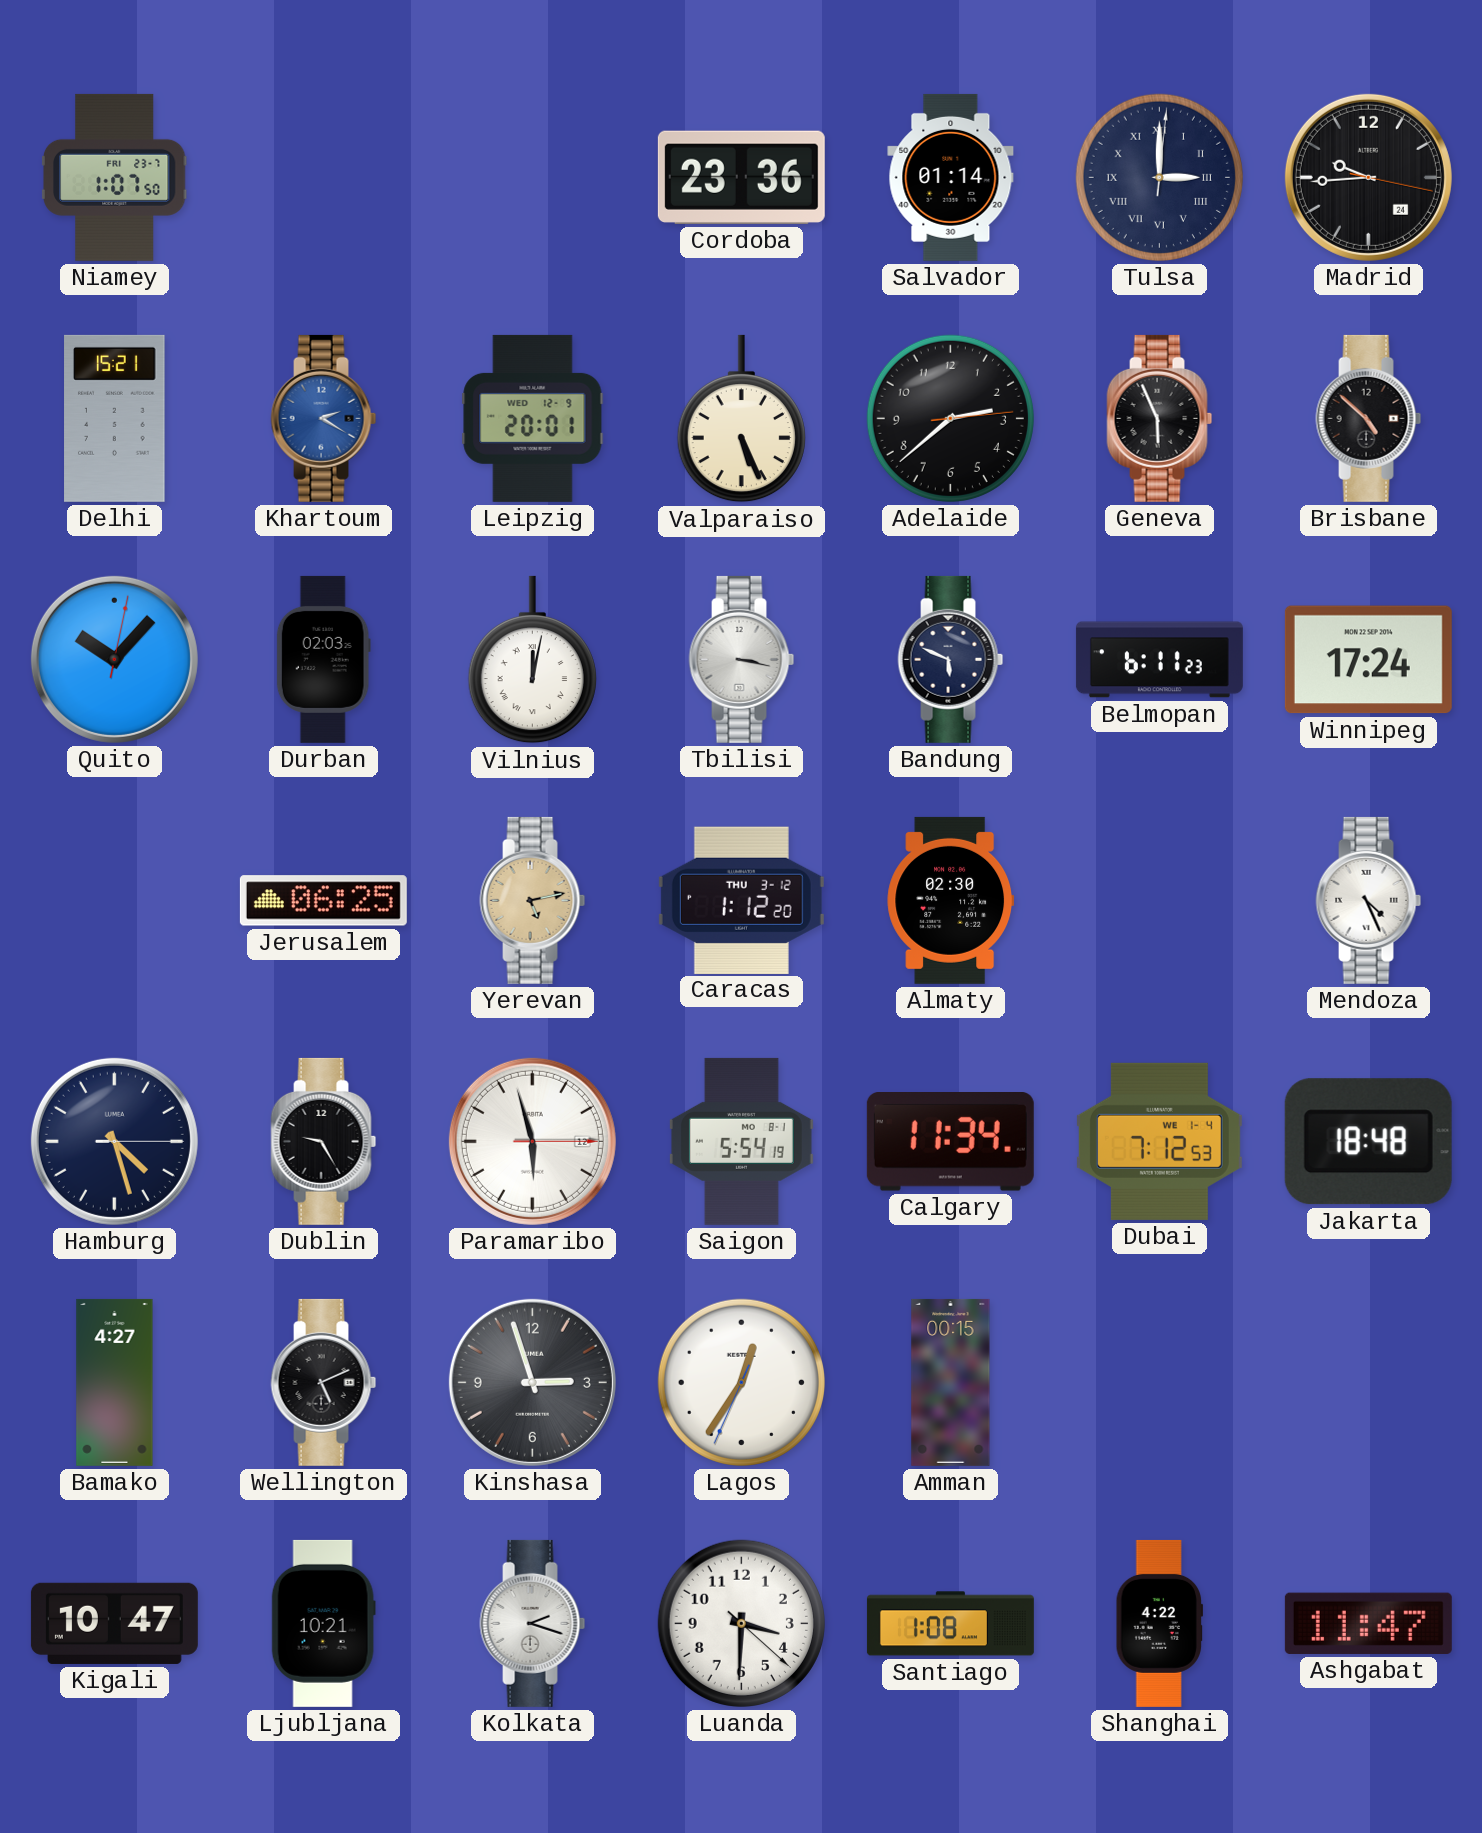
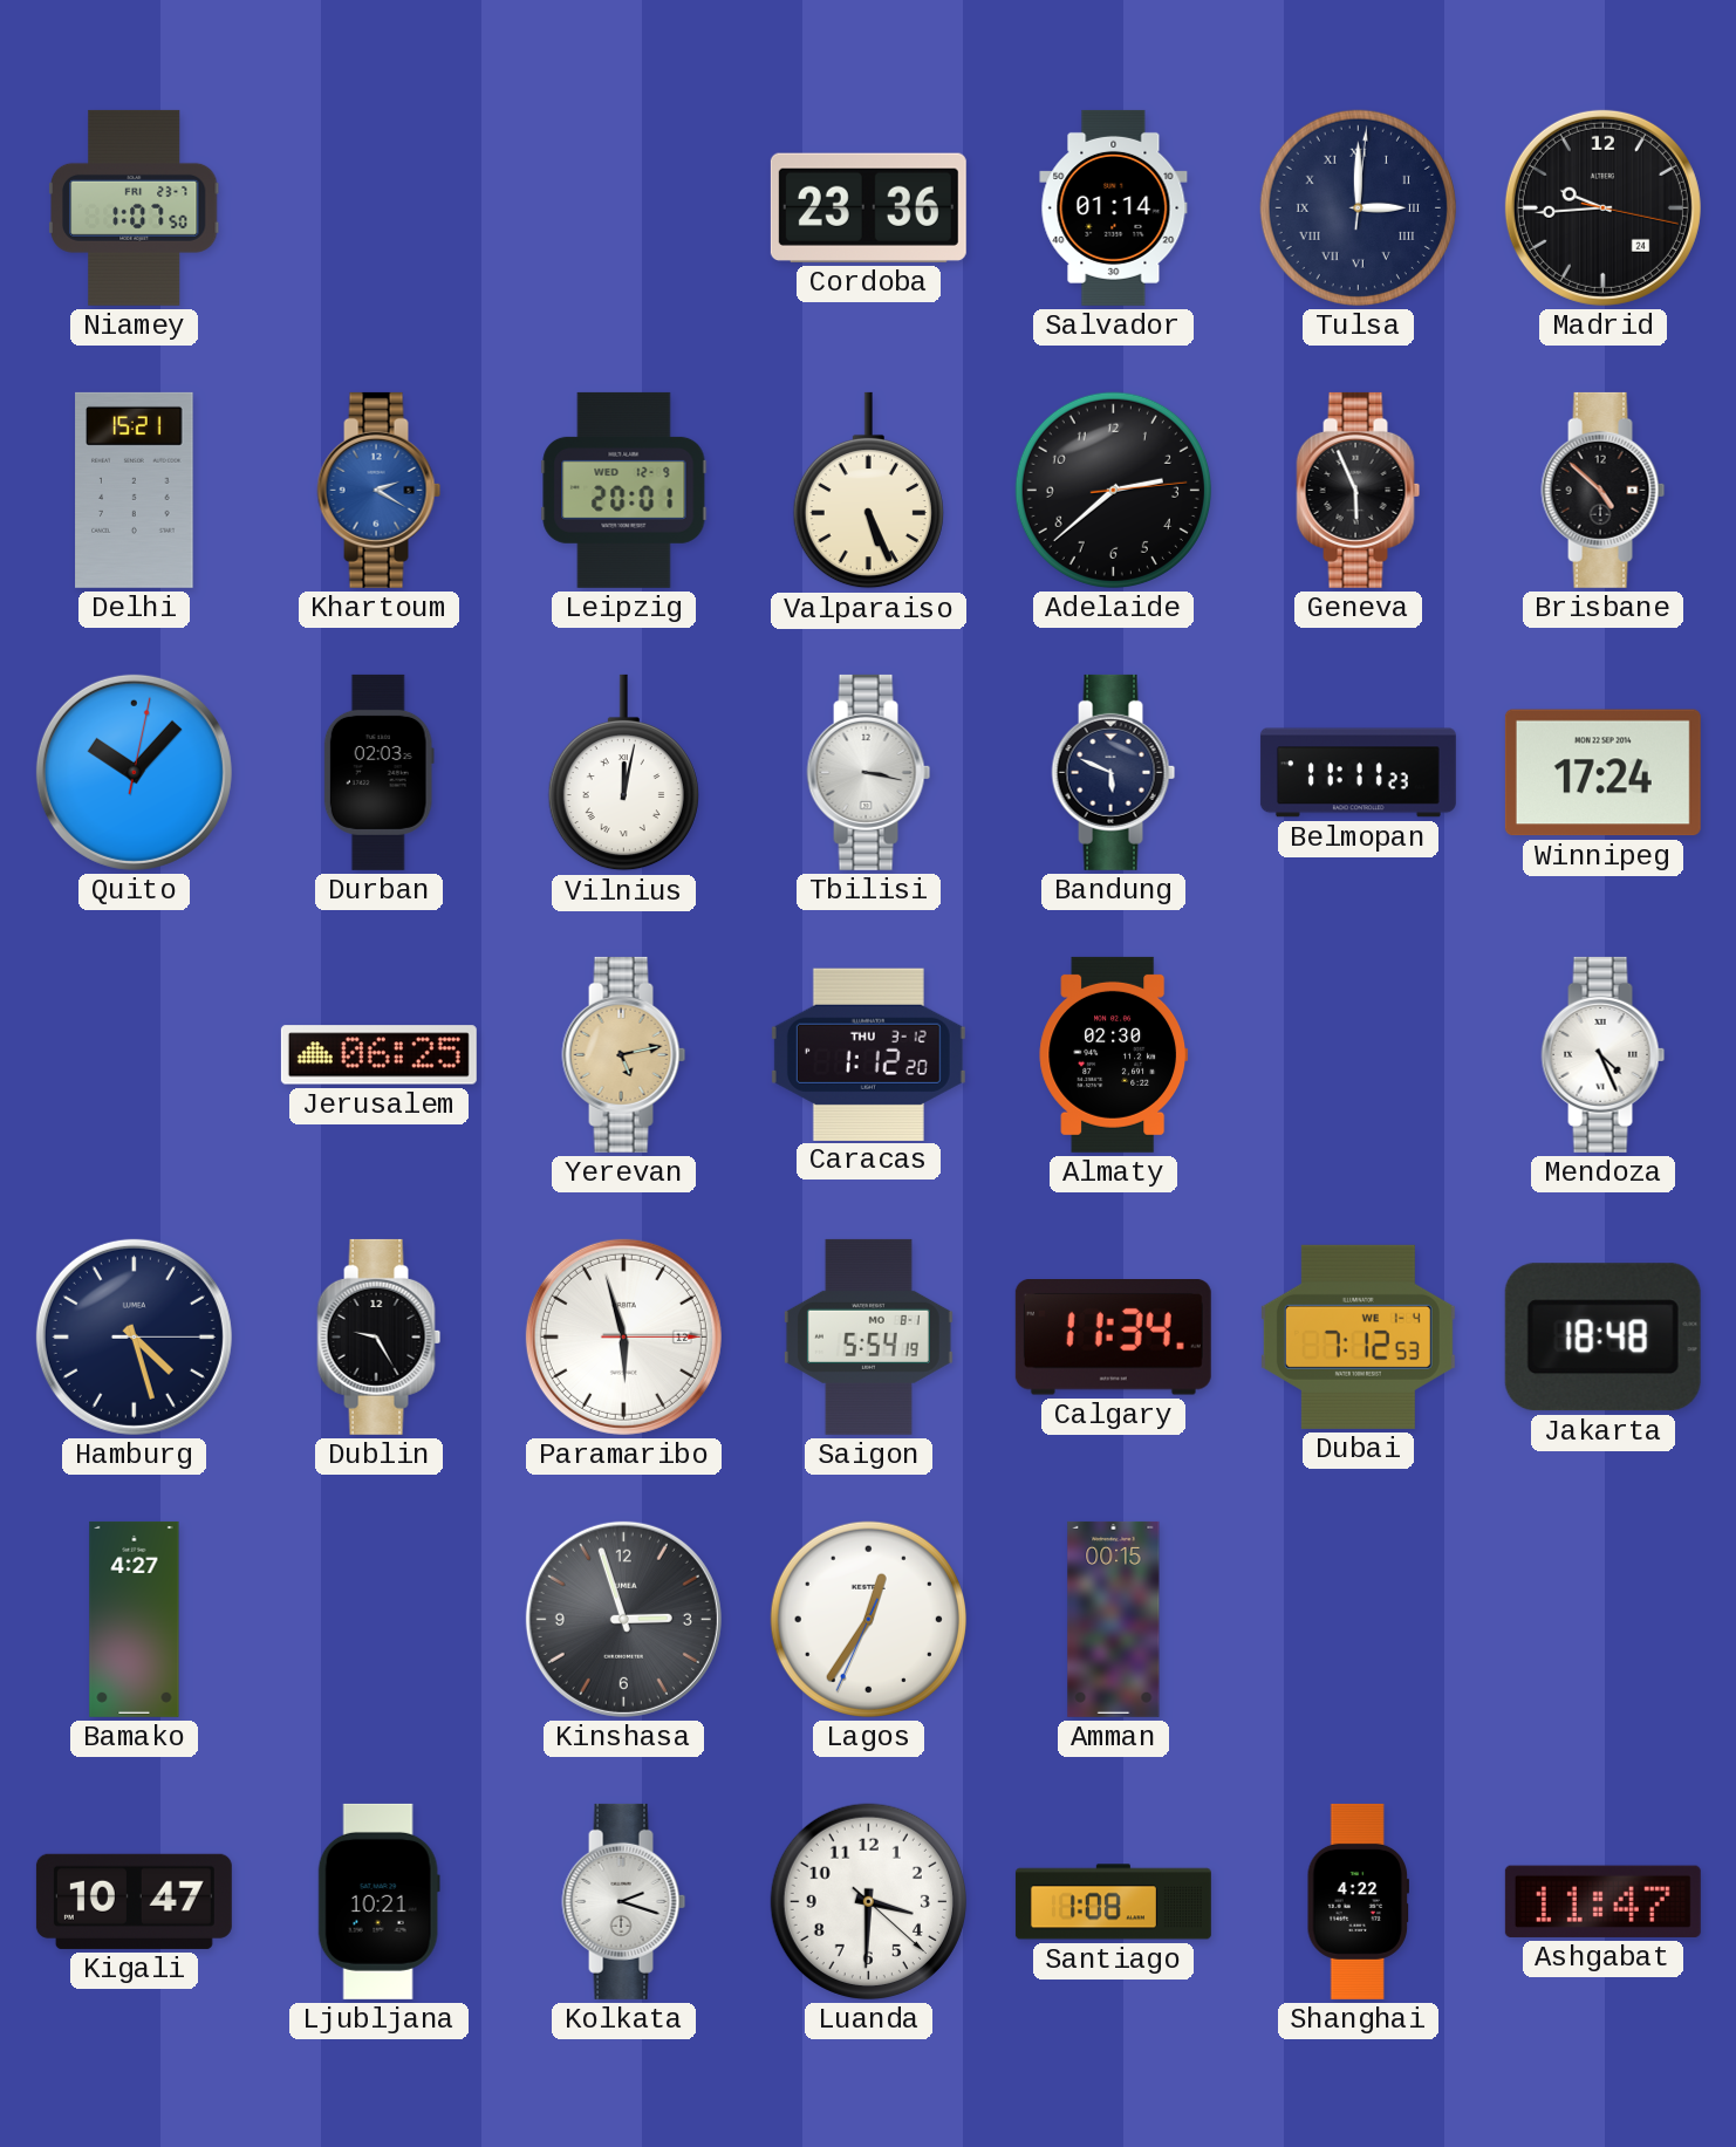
Belmopan: 6:11 -> 11:11 (1358, 773)
Wellington: 5:11 -> none (324, 1382)
